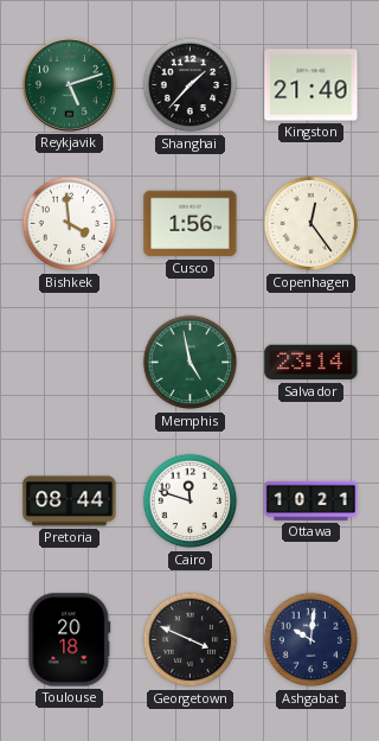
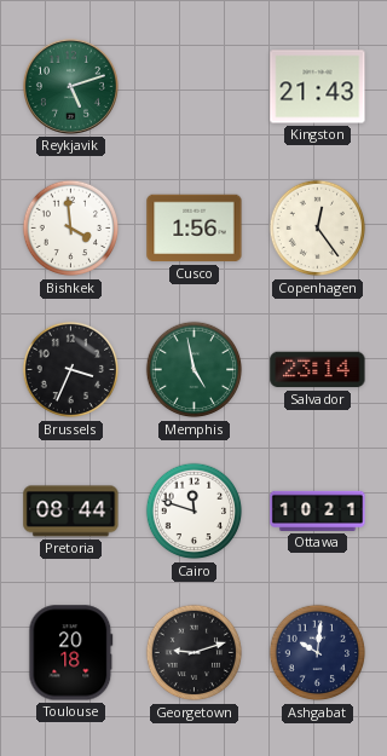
Shanghai: 1:37 -> none (191, 85)
Kingston: 21:40 -> 21:43 (318, 87)
Brussels: none -> 3:34 (71, 370)
Georgetown: 3:49 -> 9:12 (195, 653)
